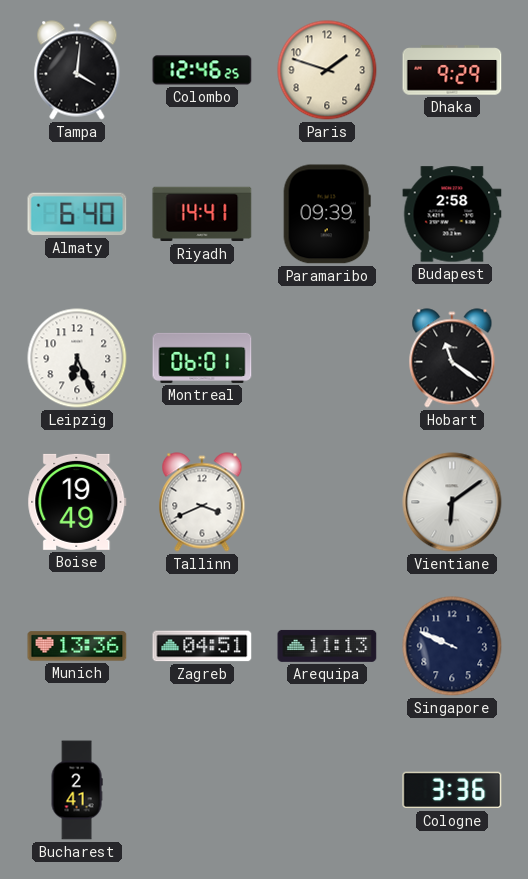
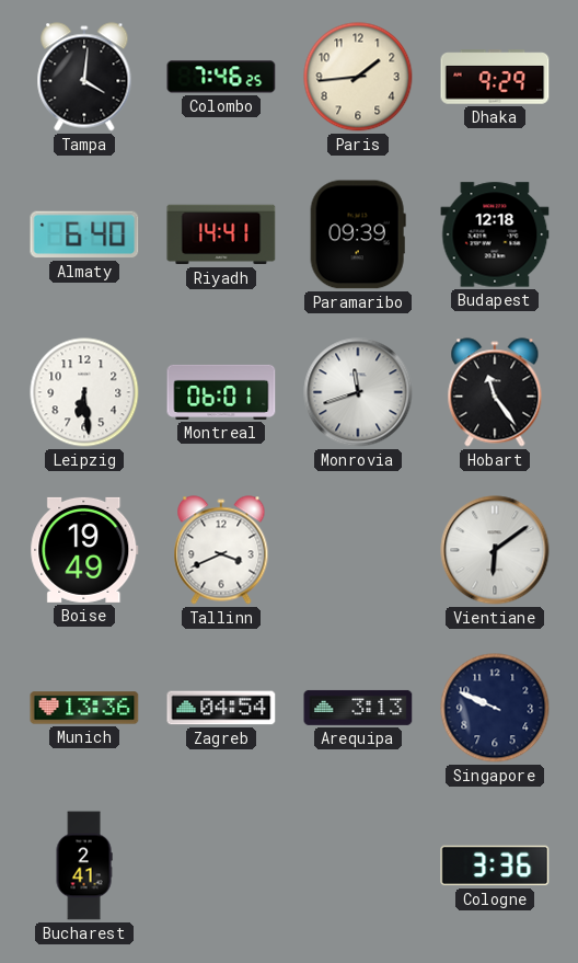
Colombo: 12:46 -> 7:46 (221, 77)
Paris: 1:48 -> 1:44 (358, 77)
Budapest: 2:58 -> 12:18 (495, 234)
Leipzig: 6:26 -> 6:29 (84, 392)
Monrovia: none -> 11:42 (358, 392)
Hobart: 11:21 -> 11:24 (495, 392)
Zagreb: 04:51 -> 04:54 (221, 708)
Arequipa: 11:13 -> 3:13 (358, 708)
